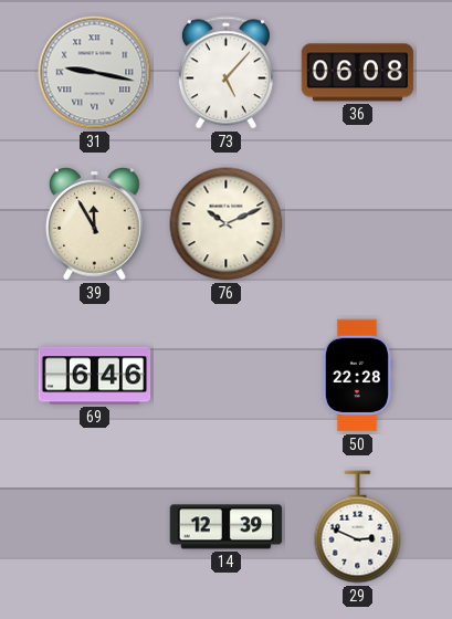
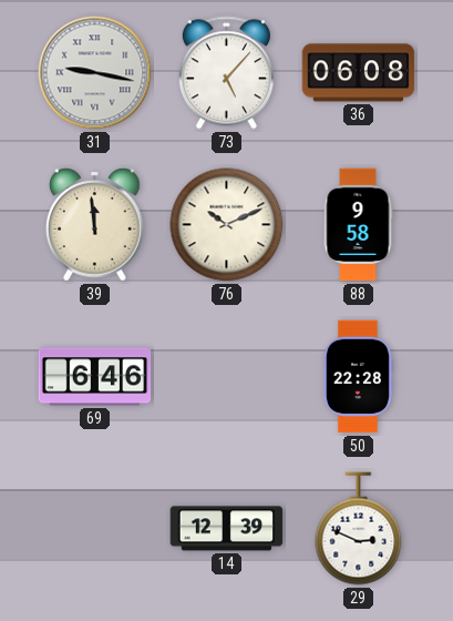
39: 11:55 -> 11:59 (94, 224)
88: none -> 9:58 (358, 225)
